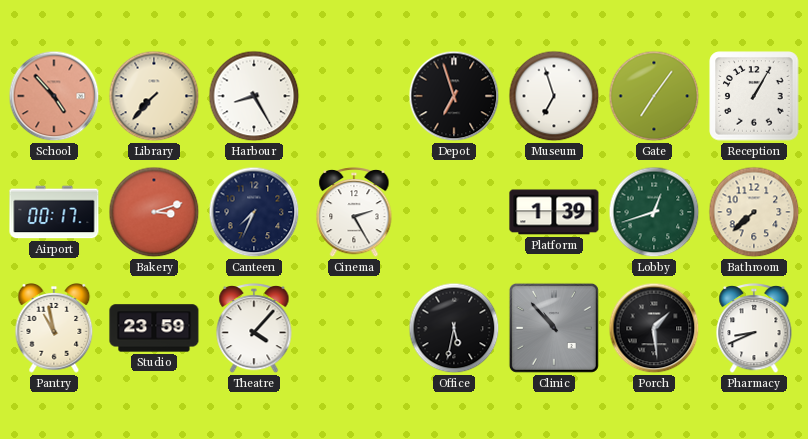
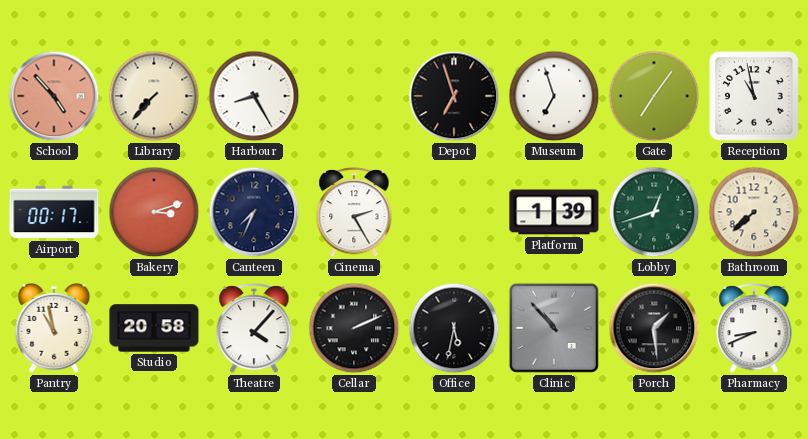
Reception: 1:05 -> 10:58 (754, 96)
Studio: 23:59 -> 20:58 (154, 328)
Cellar: none -> 2:11 (354, 328)
